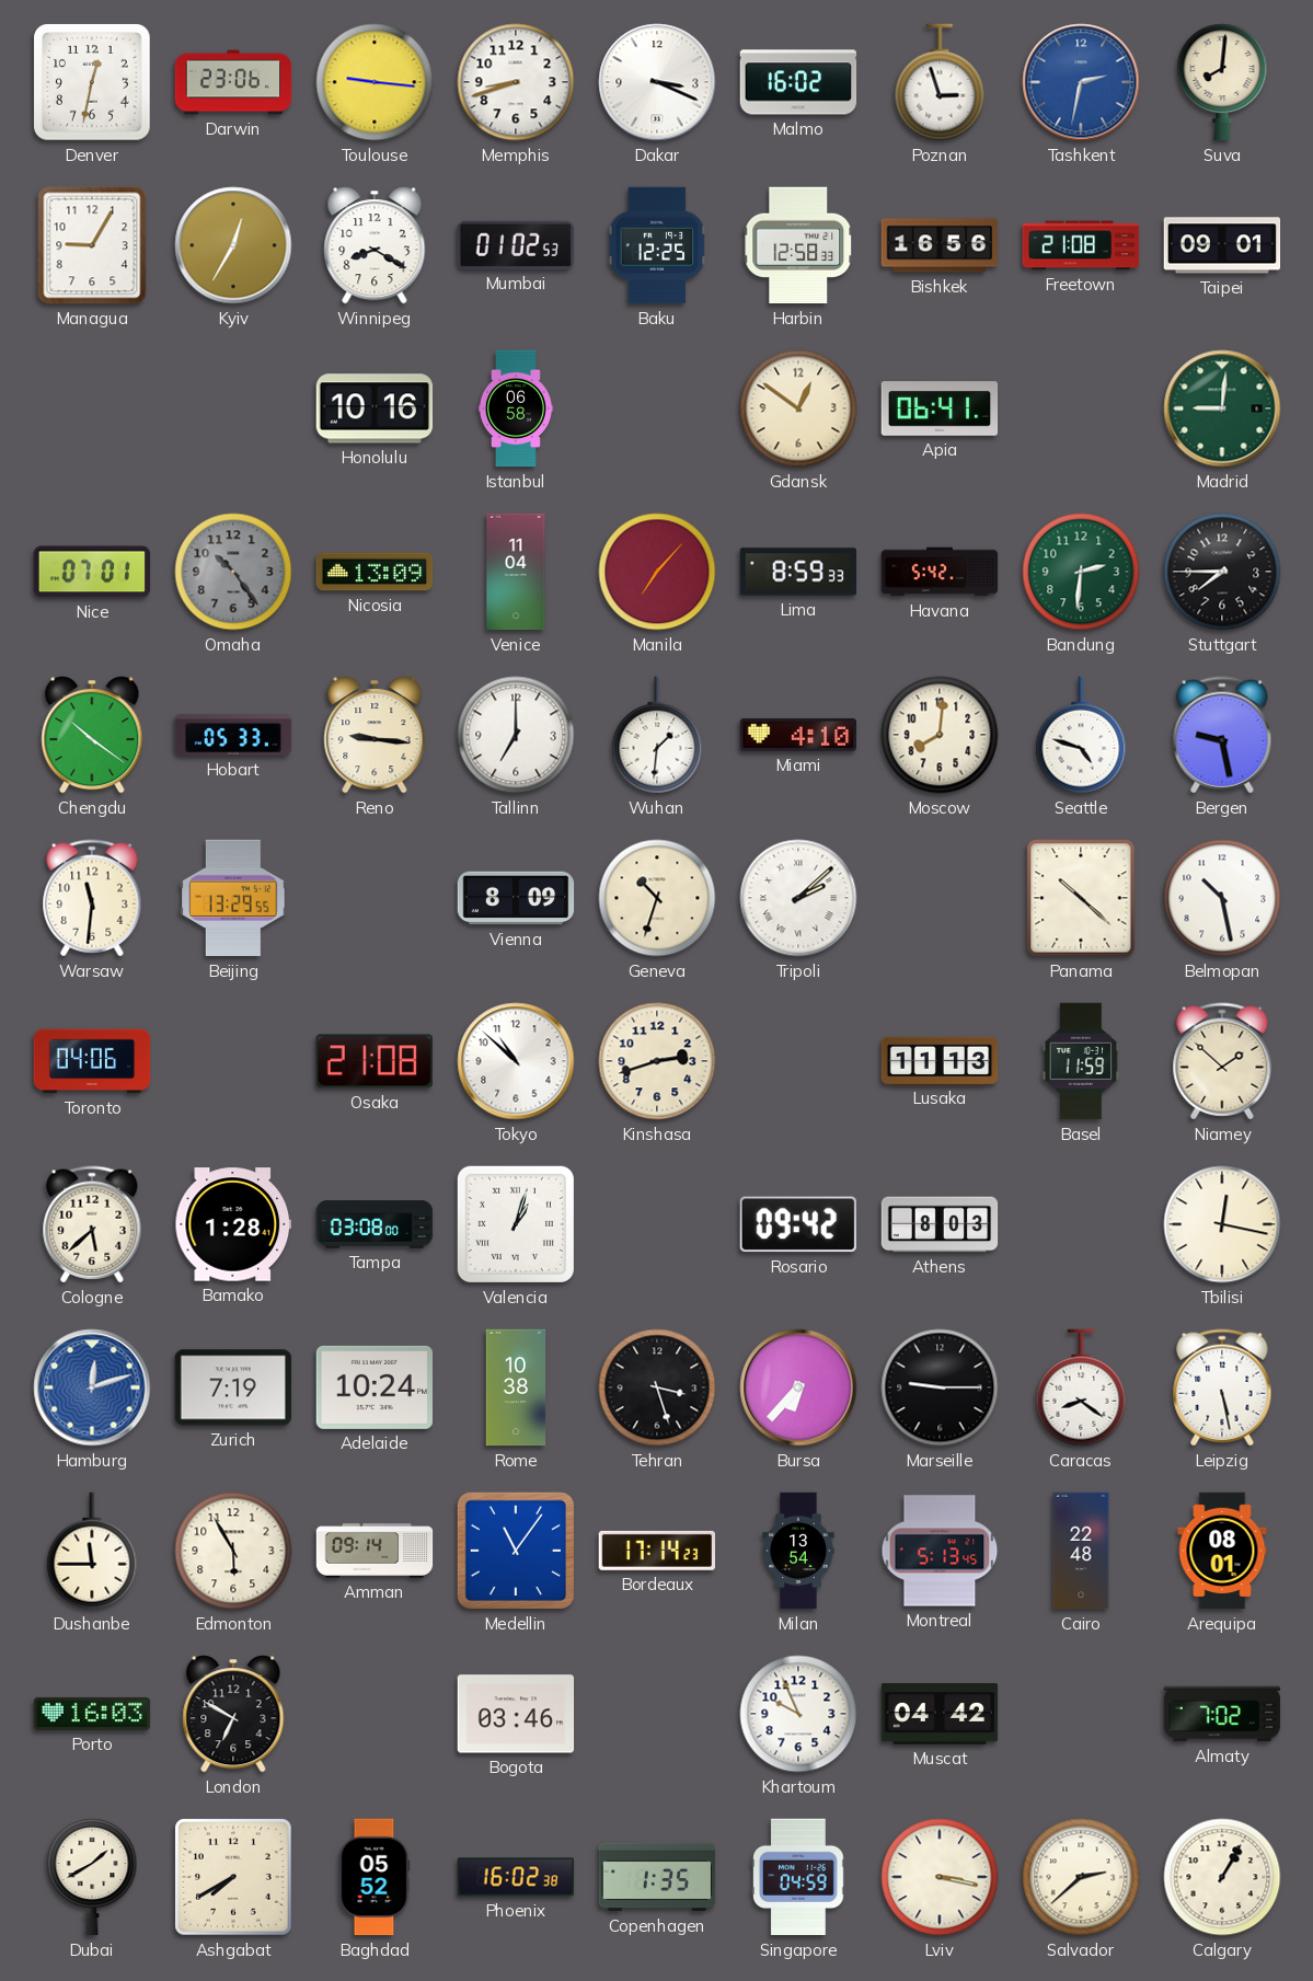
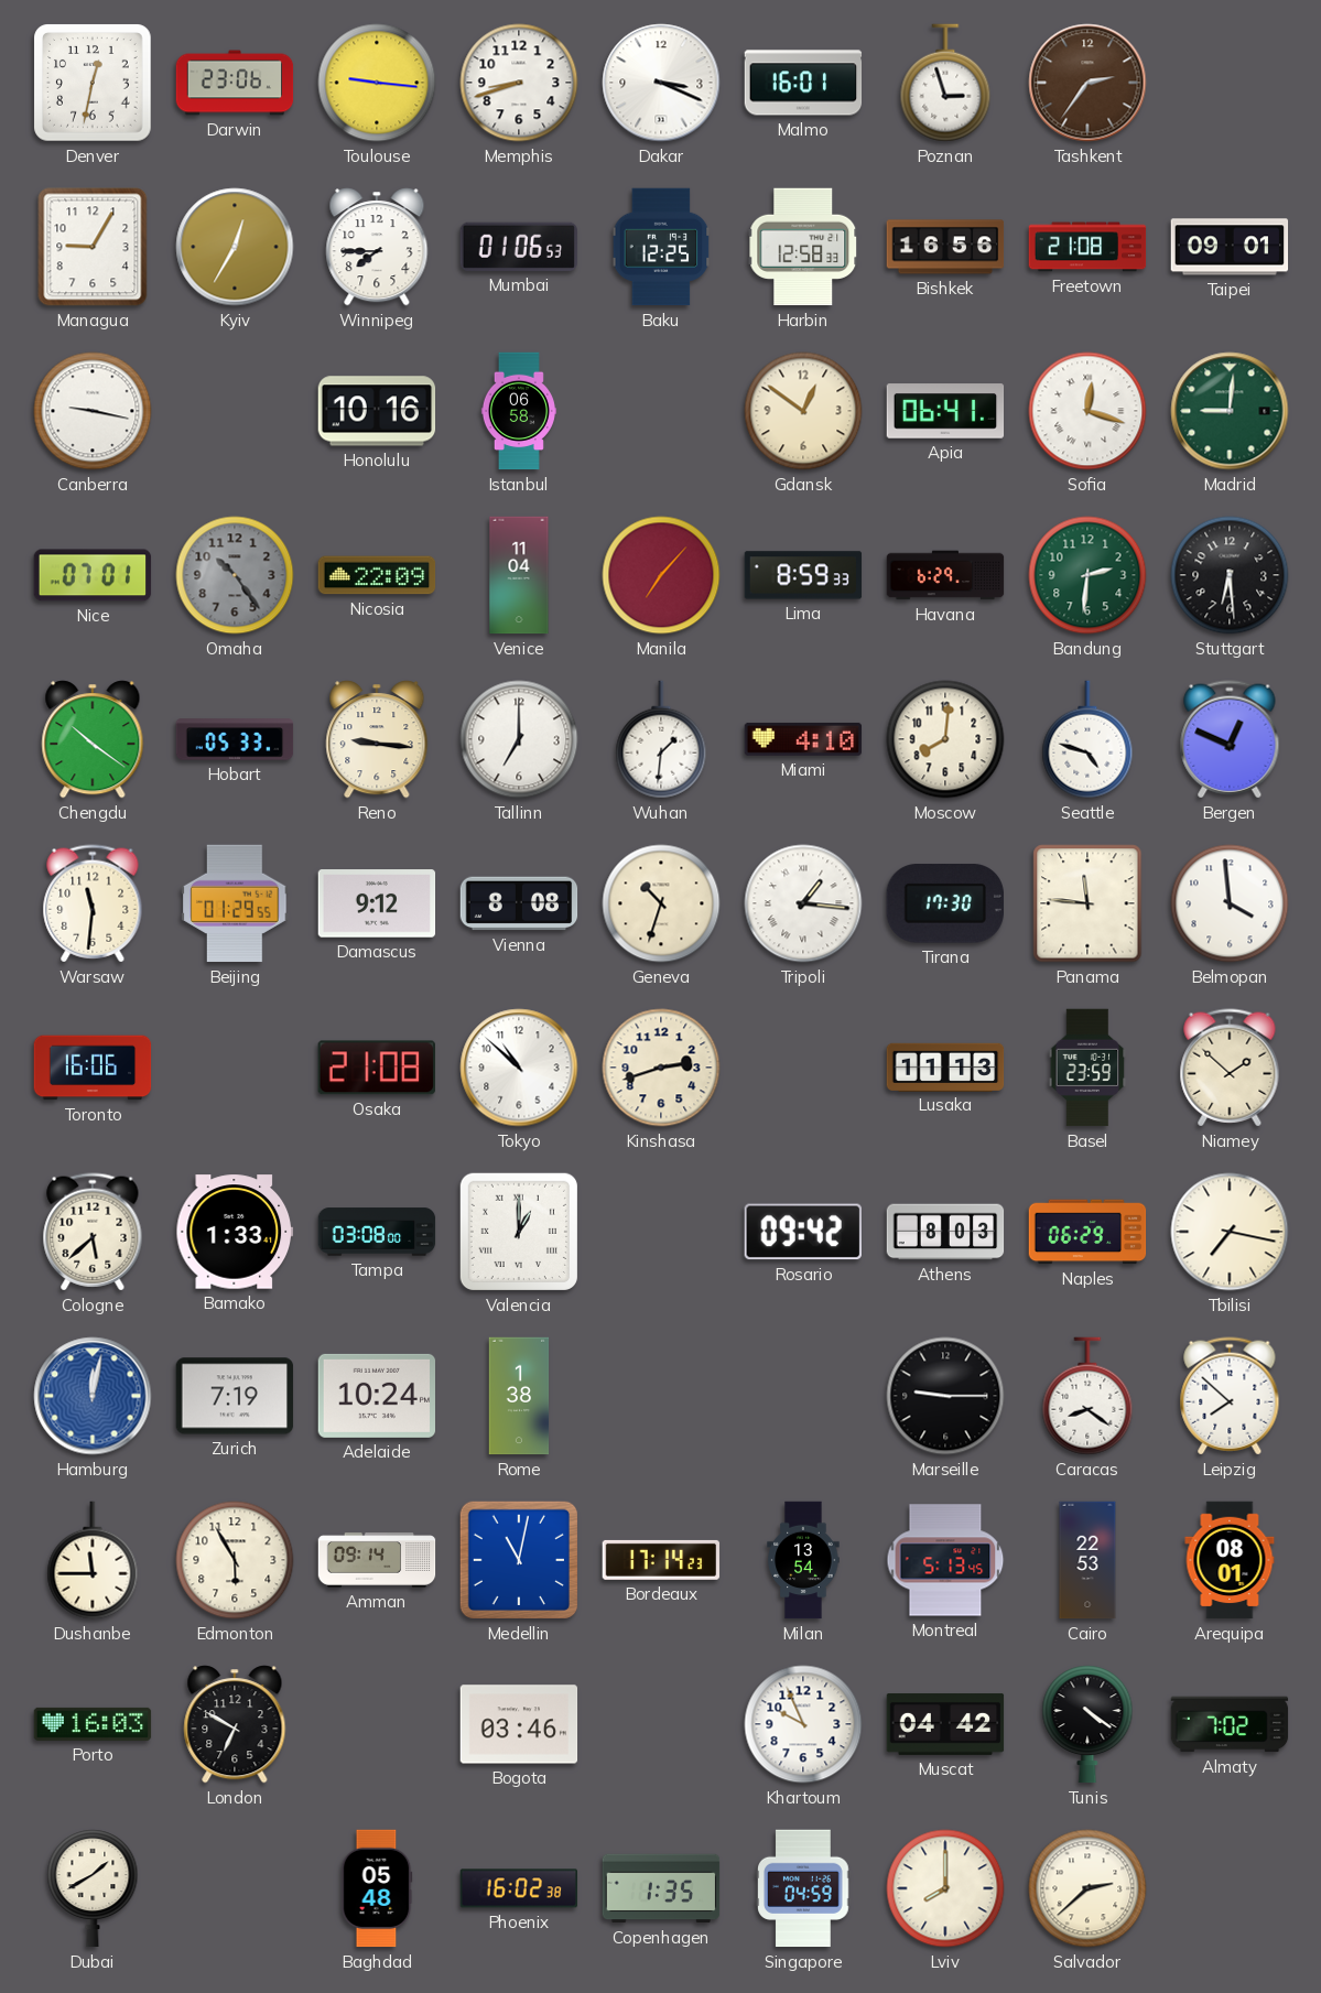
Malmo: 16:02 -> 16:01 (803, 83)
Tashkent: 2:32 -> 2:36 (1087, 83)
Tashkent dial: blue -> brown (1087, 83)
Suva: 8:01 -> none (1222, 82)
Winnipeg: 8:20 -> 7:45 (377, 247)
Mumbai: 01:02 -> 01:06 (518, 247)
Canberra: none -> 9:17 (93, 411)
Sofia: none -> 12:18 (1087, 411)
Nicosia: 13:09 -> 22:09 (377, 575)
Havana: 5:42 -> 6:29 (945, 575)
Stuttgart: 7:45 -> 6:29 (1230, 575)
Bergen: 9:28 -> 12:49 (1230, 739)
Beijing: 13:29 -> 01:29 (235, 903)
Damascus: none -> 9:12 (377, 903)
Vienna: 8:09 -> 8:08 (519, 903)
Tripoli: 2:08 -> 1:16 (803, 903)
Tirana: none -> 17:30 (945, 903)
Panama: 10:22 -> 11:46 (1087, 903)
Belmopan: 10:28 -> 3:59 (1230, 903)
Toronto: 04:06 -> 16:06 (93, 1068)
Basel: 11:59 -> 23:59 (1087, 1068)
Bamako: 1:28 -> 1:33 (235, 1232)
Valencia: 1:03 -> 1:00 (519, 1232)
Naples: none -> 06:29 (1087, 1232)
Tbilisi: 12:17 -> 7:17 (1230, 1232)
Hamburg: 12:12 -> 12:02 (93, 1396)
Rome: 10:38 -> 1:38 (519, 1396)
Tehran: 3:27 -> none (657, 1387)
Bursa: 6:37 -> none (798, 1387)
Leipzig: 5:28 -> 7:52 (1230, 1396)
Medellin: 11:06 -> 11:02 (519, 1560)
Cairo: 22:48 -> 22:53 (1087, 1560)
Tunis: none -> 4:21 (1087, 1724)
Ashgabat: 7:40 -> none (233, 1877)
Baghdad: 05:52 -> 05:48 (377, 1888)
Lviv: 3:17 -> 8:00 (945, 1888)
Calgary: 1:05 -> none (1222, 1877)
